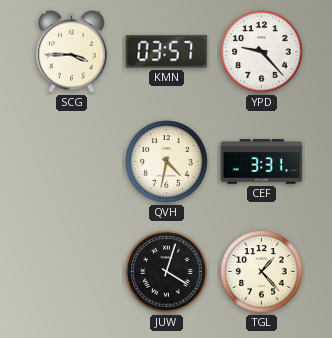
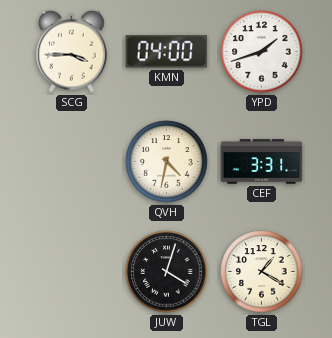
KMN: 03:57 -> 04:00 (167, 52)
YPD: 9:23 -> 1:42 (262, 52)
TGL: 1:23 -> 1:20 (262, 272)
